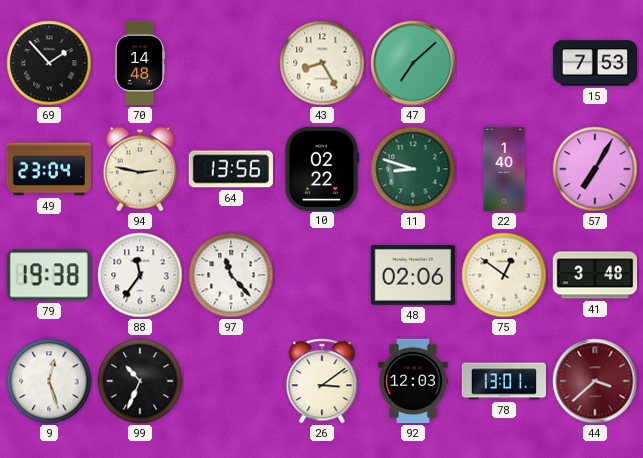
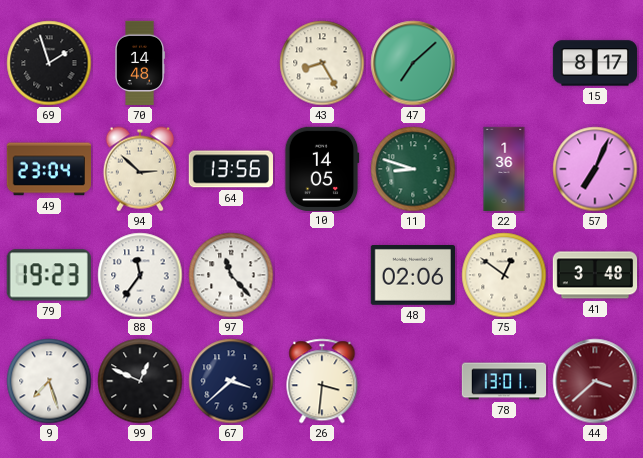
69: 1:53 -> 1:57 (49, 63)
15: 7:53 -> 8:17 (595, 63)
94: 2:47 -> 2:52 (140, 169)
10: 02:22 -> 14:05 (322, 168)
22: 1:40 -> 1:36 (504, 169)
57: 7:05 -> 7:04 (595, 169)
79: 19:38 -> 19:23 (49, 275)
9: 12:27 -> 7:27 (49, 381)
99: 10:34 -> 12:49 (140, 381)
67: none -> 3:38 (231, 381)
26: 3:09 -> 3:31 (322, 381)
92: 12:03 -> none (413, 381)
